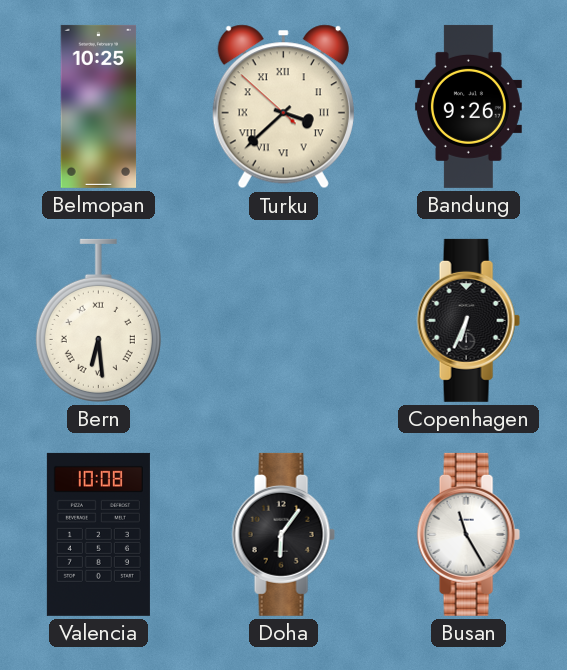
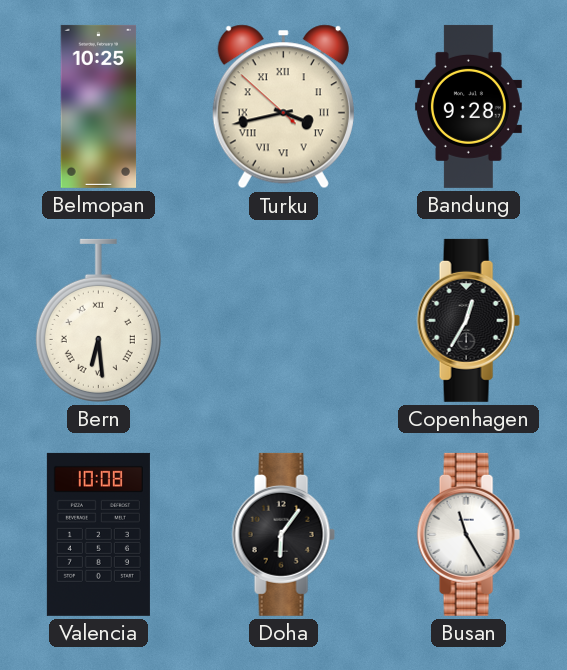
Turku: 3:37 -> 3:42 (283, 107)
Bandung: 9:26 -> 9:28 (468, 106)
Copenhagen: 6:34 -> 12:35 (468, 320)
